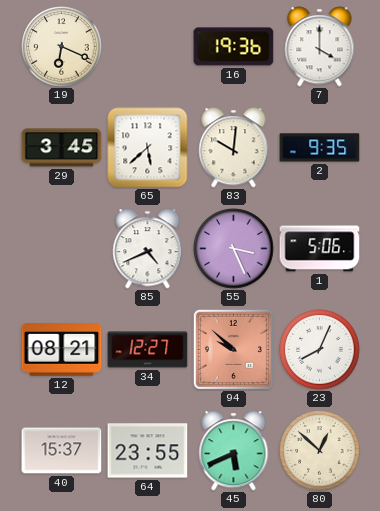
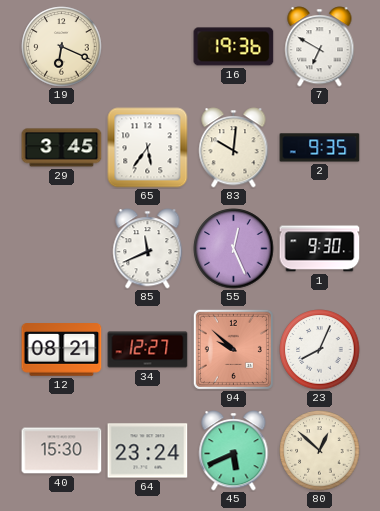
7: 4:00 -> 6:50 (320, 47)
65: 5:38 -> 5:36 (148, 148)
85: 4:41 -> 11:41 (148, 249)
55: 3:26 -> 12:26 (234, 249)
1: 5:06 -> 9:30 (320, 249)
40: 15:37 -> 15:30 (62, 451)
64: 23:55 -> 23:24 (148, 451)
